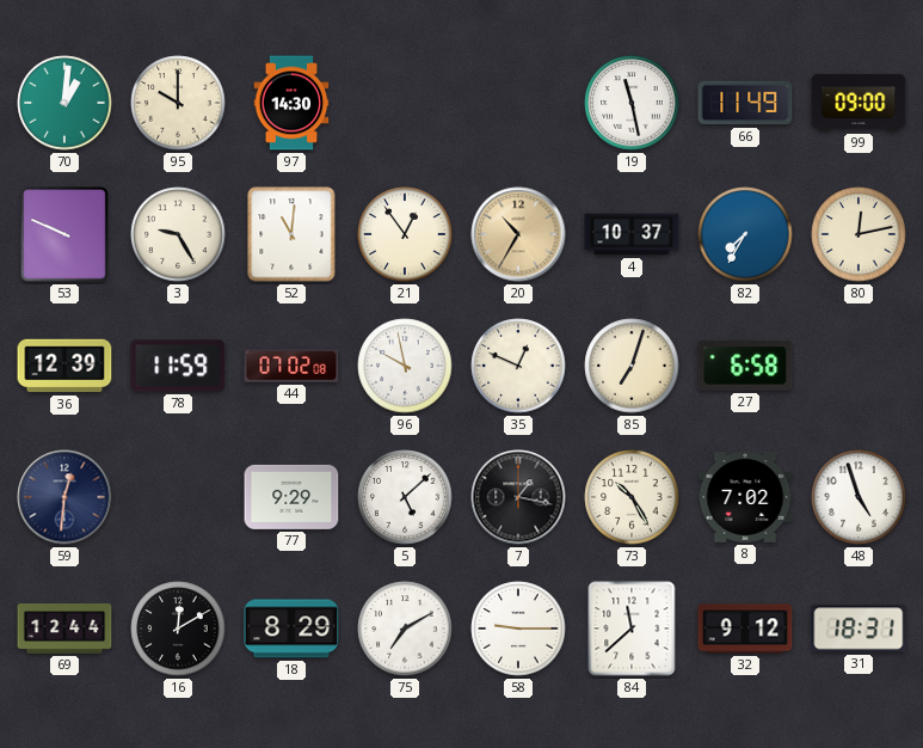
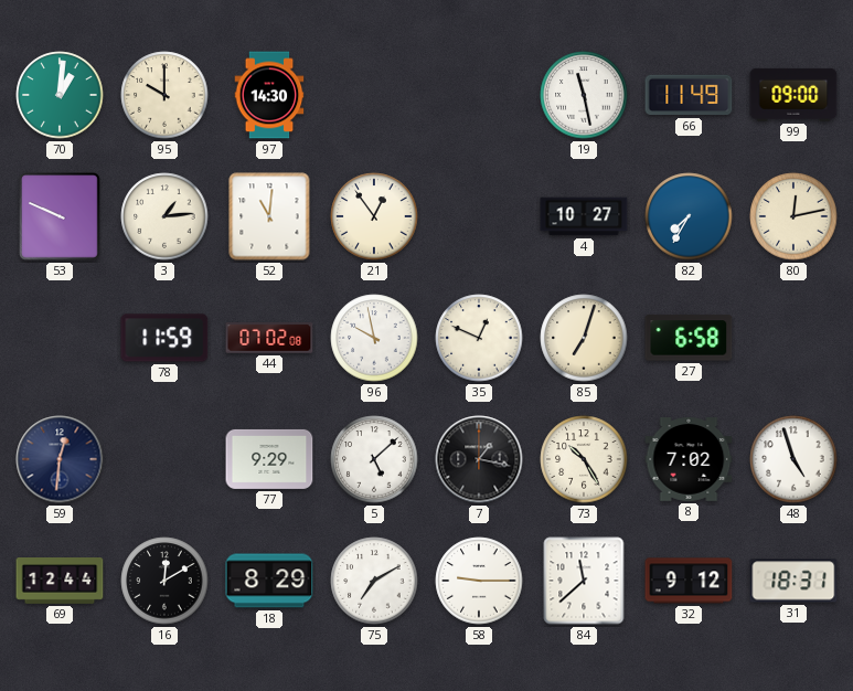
3: 9:25 -> 1:14 (164, 216)
20: 10:35 -> none (518, 234)
4: 10:37 -> 10:27 (584, 216)
36: 12:39 -> none (64, 366)
